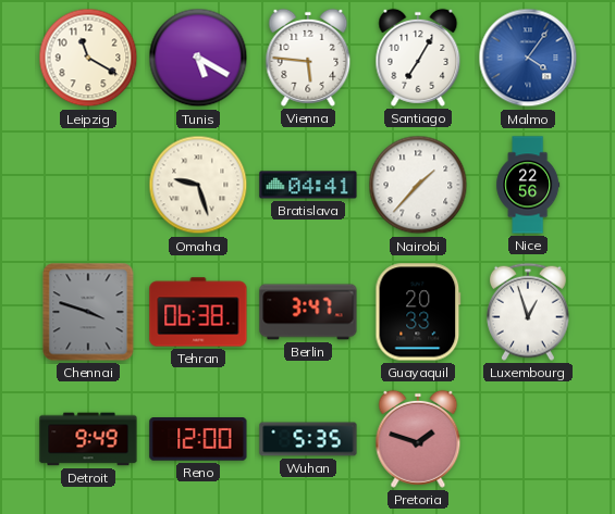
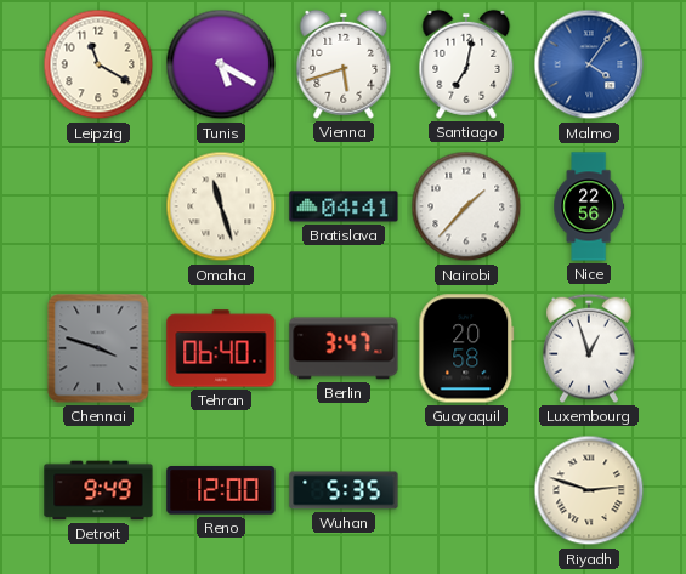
Vienna: 5:46 -> 5:42 (344, 64)
Santiago: 7:05 -> 7:02 (466, 64)
Omaha: 9:27 -> 11:27 (221, 206)
Tehran: 06:38 -> 06:40 (221, 348)
Guayaquil: 20:33 -> 20:58 (466, 348)
Pretoria: 1:48 -> none (418, 439)
Riyadh: none -> 2:48 (589, 490)
